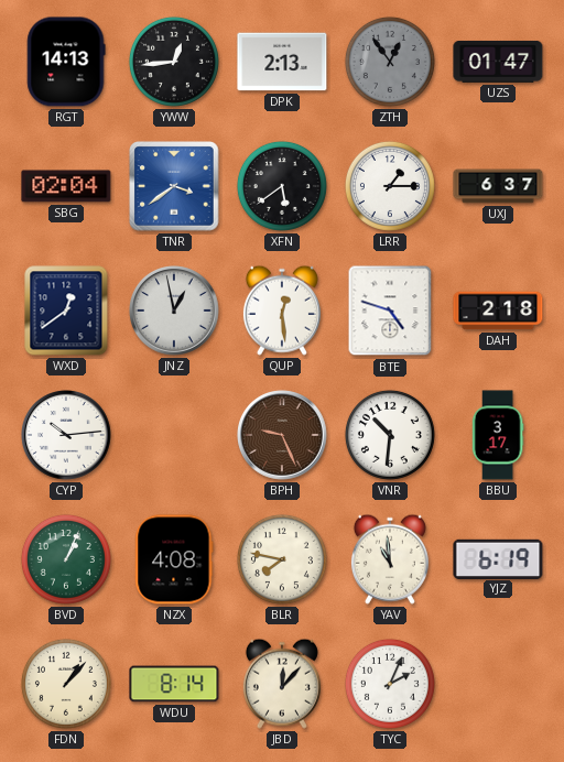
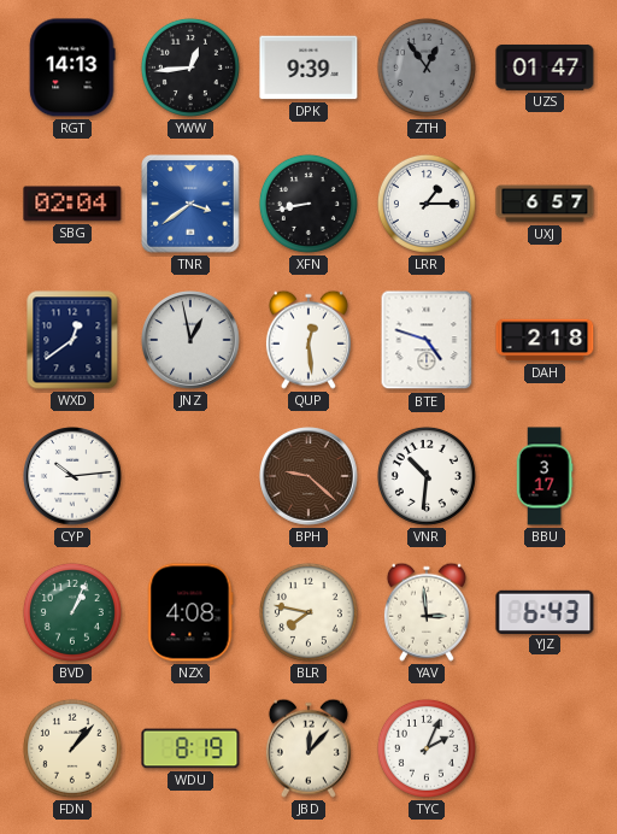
DPK: 2:13 -> 9:39 (308, 67)
XFN: 5:39 -> 8:43 (308, 204)
UXJ: 6:37 -> 6:57 (545, 204)
BPH: 9:26 -> 9:22 (310, 477)
YAV: 10:59 -> 2:59 (427, 612)
YJZ: 6:19 -> 6:43 (545, 611)
WDU: 8:14 -> 8:19 (190, 748)
